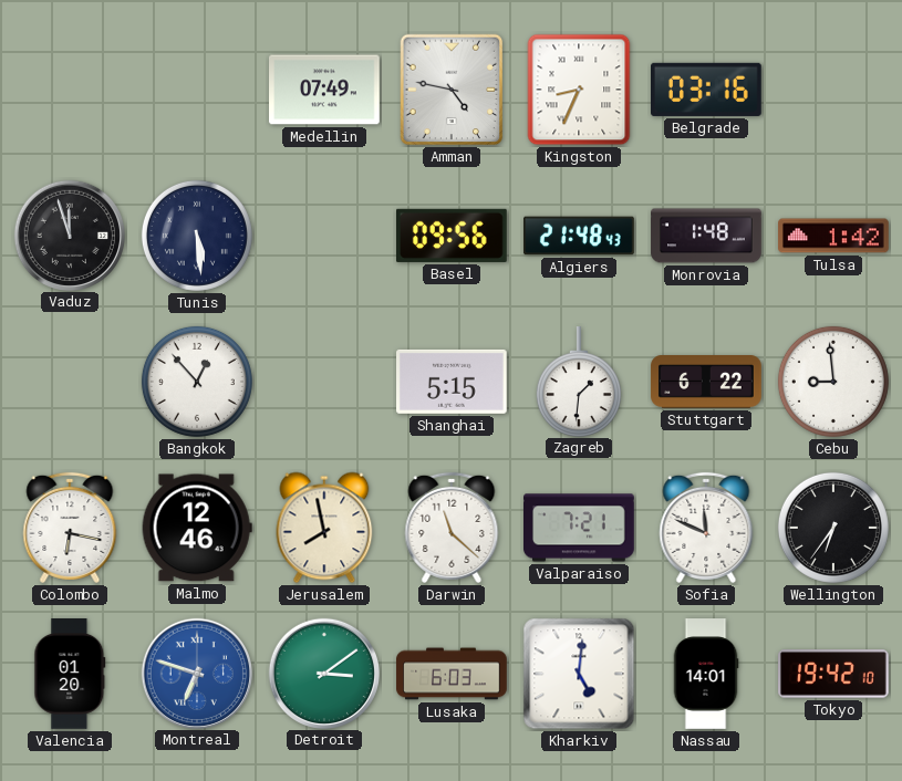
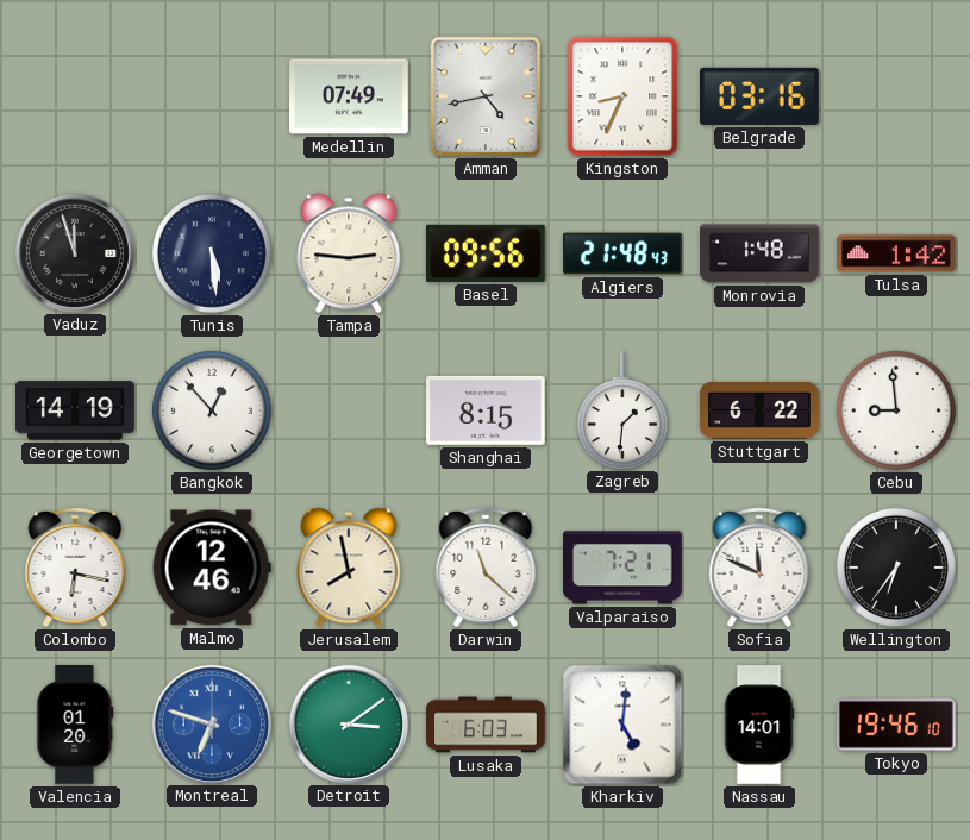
Amman: 4:47 -> 4:43 (486, 96)
Tampa: none -> 2:46 (349, 253)
Georgetown: none -> 14:19 (76, 410)
Shanghai: 5:15 -> 8:15 (487, 410)
Tokyo: 19:42 -> 19:46 (897, 725)
